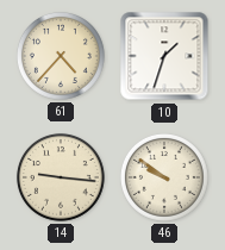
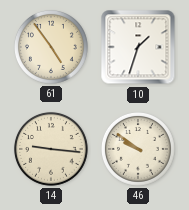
61: 4:37 -> 4:54 (51, 47)
